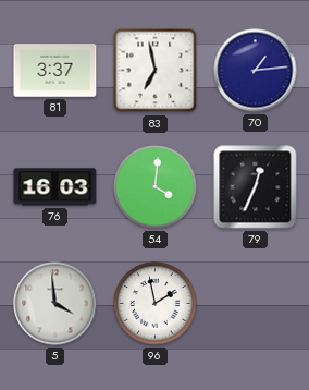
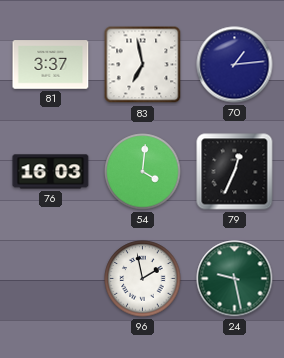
5: 3:59 -> none (55, 304)
24: none -> 9:28 (235, 279)
